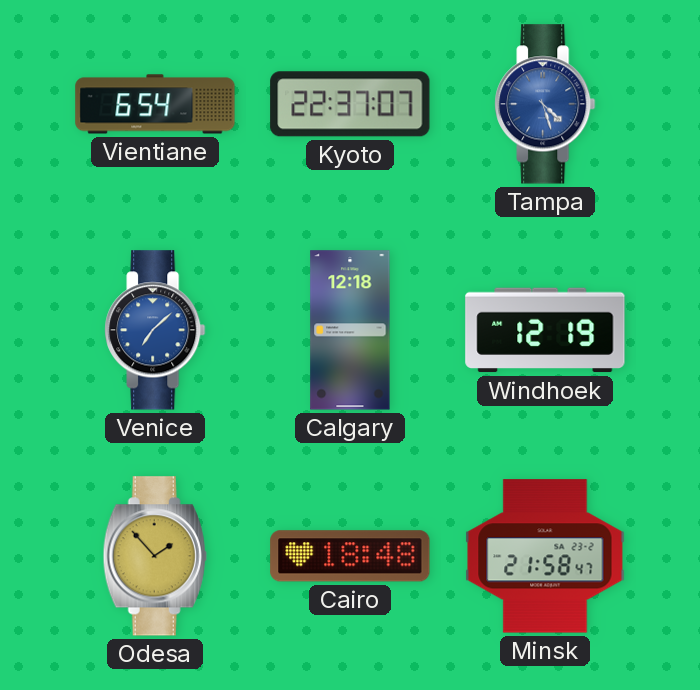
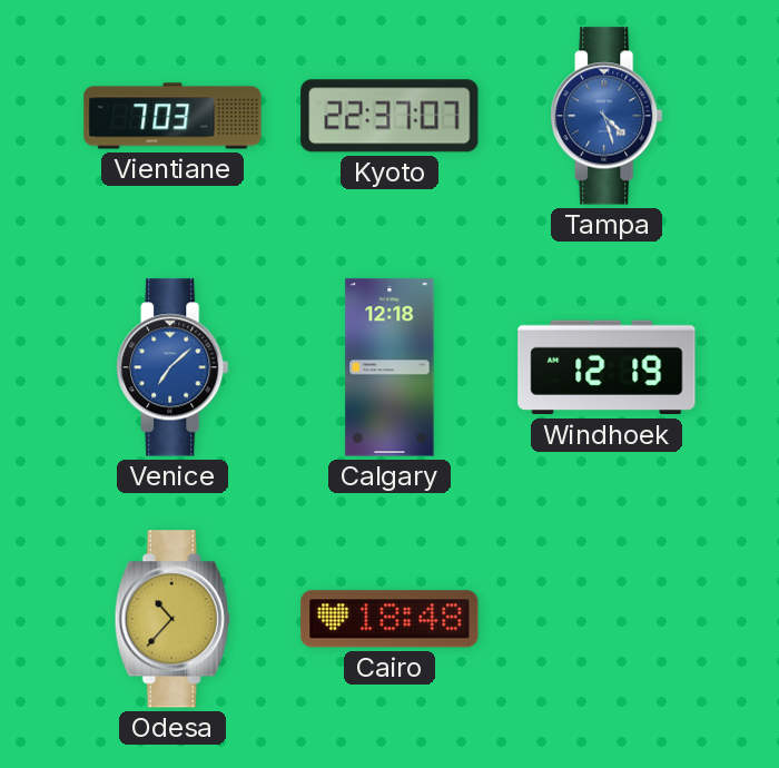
Vientiane: 6:54 -> 7:03 (172, 116)
Odesa: 1:53 -> 10:37 (172, 619)
Minsk: 21:58 -> none (545, 556)
